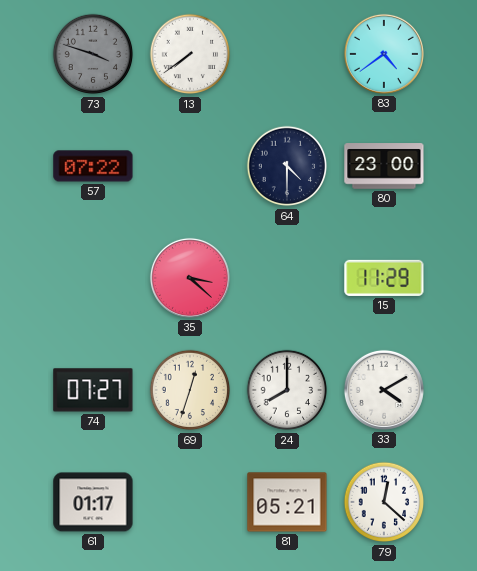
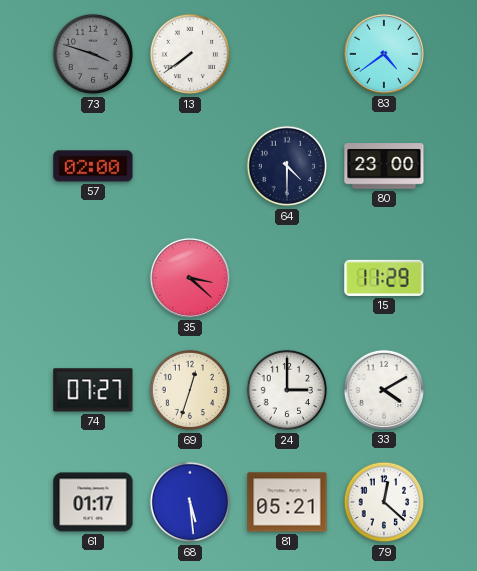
57: 07:22 -> 02:00 (93, 166)
24: 8:00 -> 3:00 (287, 390)
68: none -> 5:29 (190, 502)
